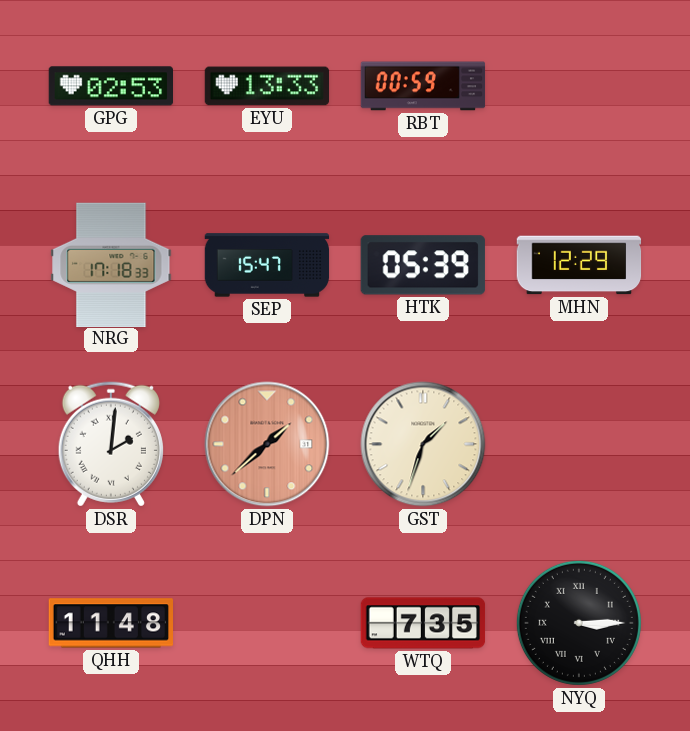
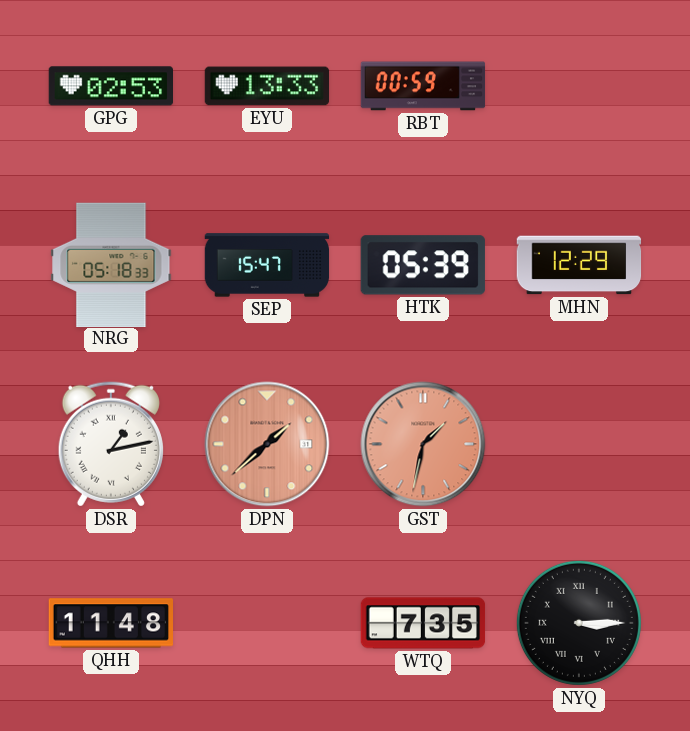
NRG: 17:18 -> 05:18 (111, 264)
DSR: 2:01 -> 1:13 (111, 444)
GST: 1:33 -> 1:32 (423, 444)
GST dial: cream -> salmon (423, 444)
